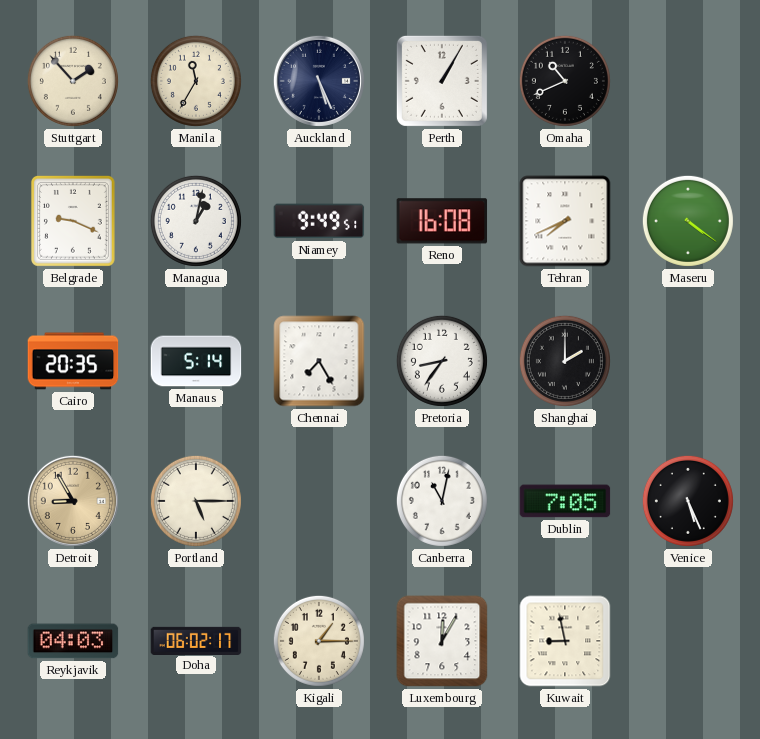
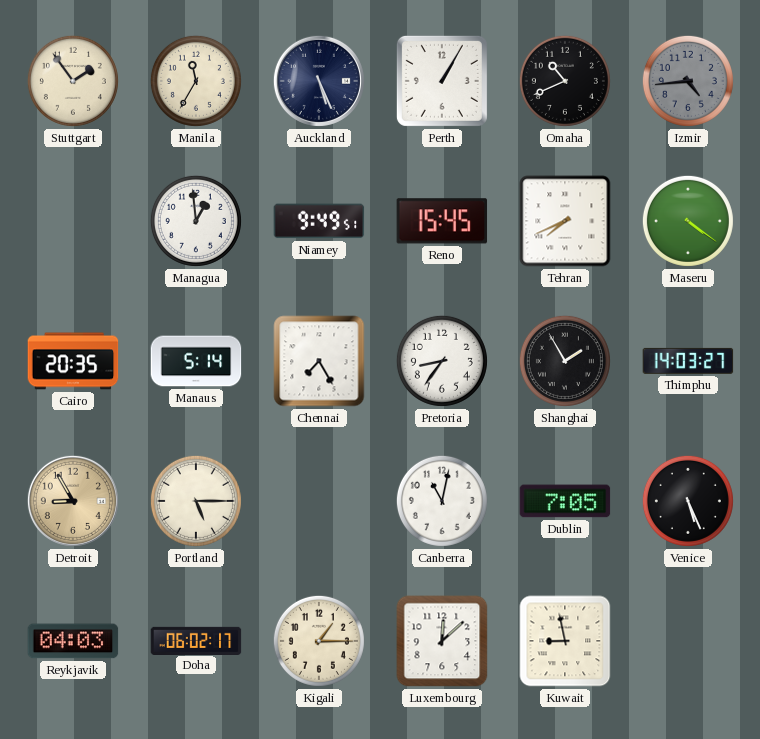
Stuttgart: 1:53 -> 1:54 (73, 81)
Izmir: none -> 4:44 (688, 81)
Belgrade: 9:19 -> none (73, 221)
Managua: 1:02 -> 12:59 (196, 221)
Reno: 16:08 -> 15:45 (442, 221)
Shanghai: 2:00 -> 1:55 (565, 361)
Thimphu: none -> 14:03 (688, 361)
Luxembourg: 12:05 -> 12:08 (442, 641)
